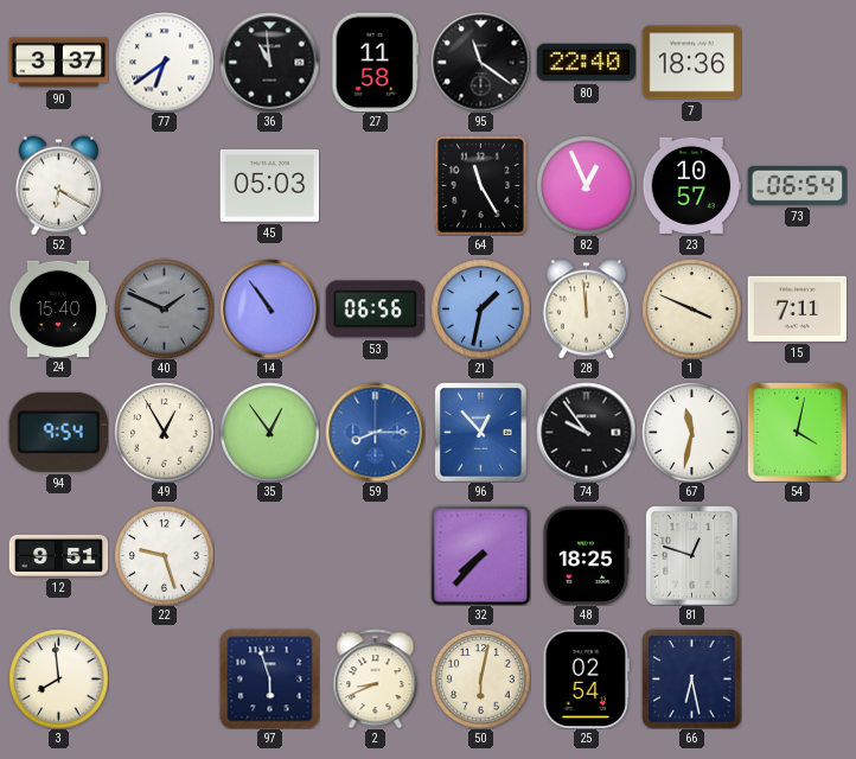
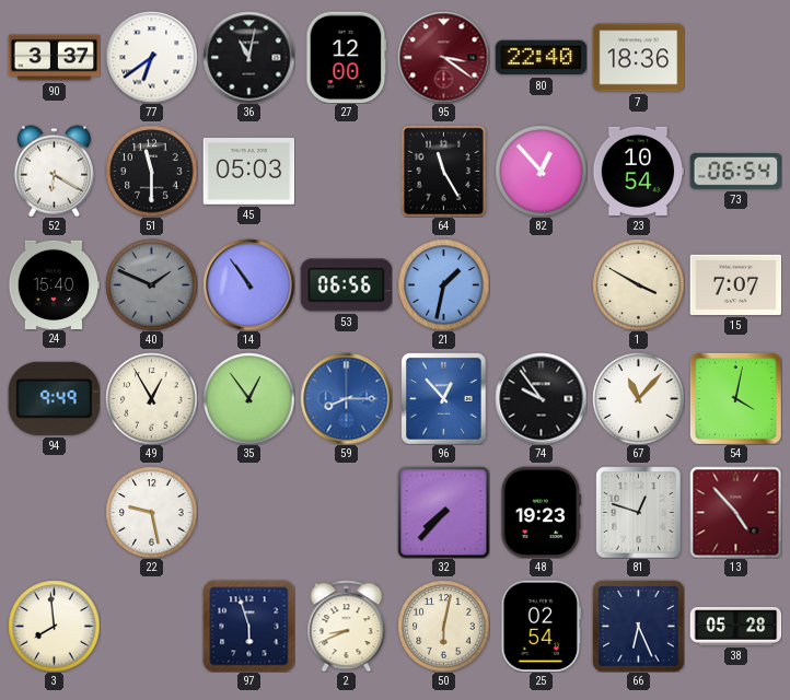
36: 10:59 -> 11:02 (248, 57)
27: 11:58 -> 12:00 (347, 57)
95: 11:21 -> 3:21 (443, 57)
95 dial: black -> burgundy (443, 57)
51: none -> 11:30 (151, 171)
82: 12:56 -> 12:53 (541, 171)
23: 10:57 -> 10:54 (638, 171)
28: 11:59 -> none (586, 308)
1: 3:49 -> 3:50 (638, 284)
15: 7:11 -> 7:07 (735, 284)
94: 9:54 -> 9:49 (54, 398)
67: 11:32 -> 11:07 (638, 398)
12: 9:51 -> none (58, 555)
22: 9:27 -> 9:28 (151, 512)
48: 18:25 -> 19:23 (542, 512)
13: none -> 4:53 (735, 512)
66: 6:28 -> 6:26 (638, 626)
38: none -> 05:28 (735, 627)
